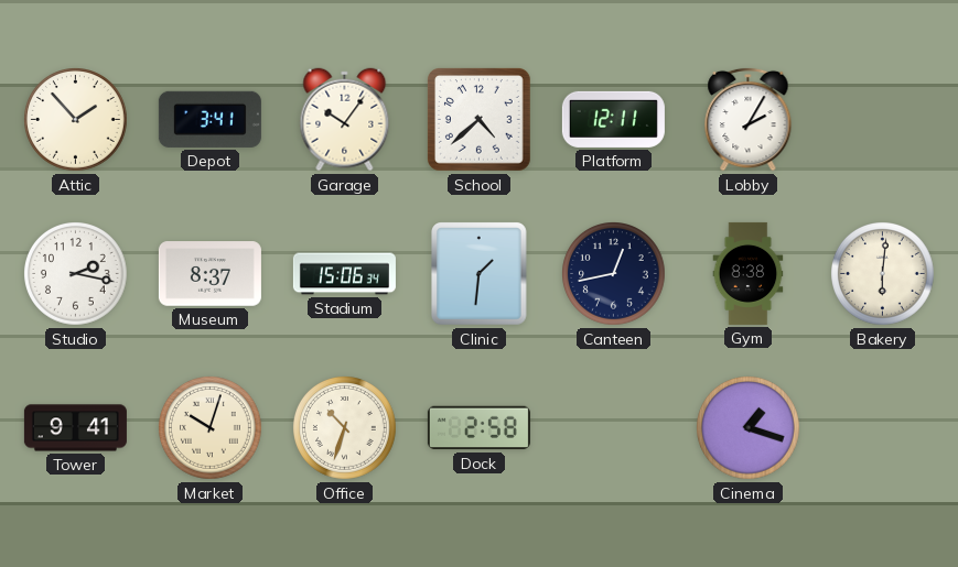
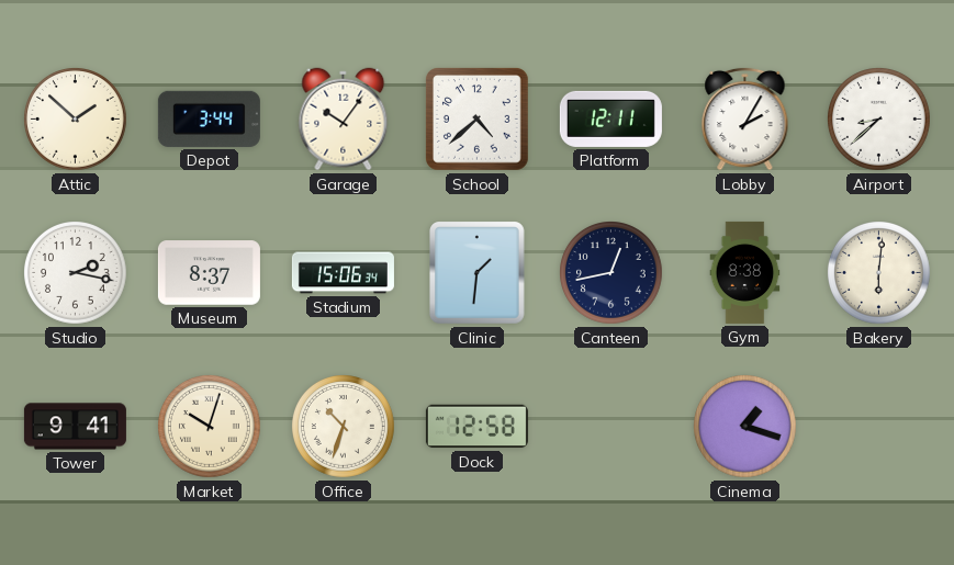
Attic: 1:53 -> 1:52 (76, 120)
Depot: 3:41 -> 3:44 (209, 118)
Airport: none -> 8:38 (879, 120)
Dock: 2:58 -> 12:58 (476, 427)
